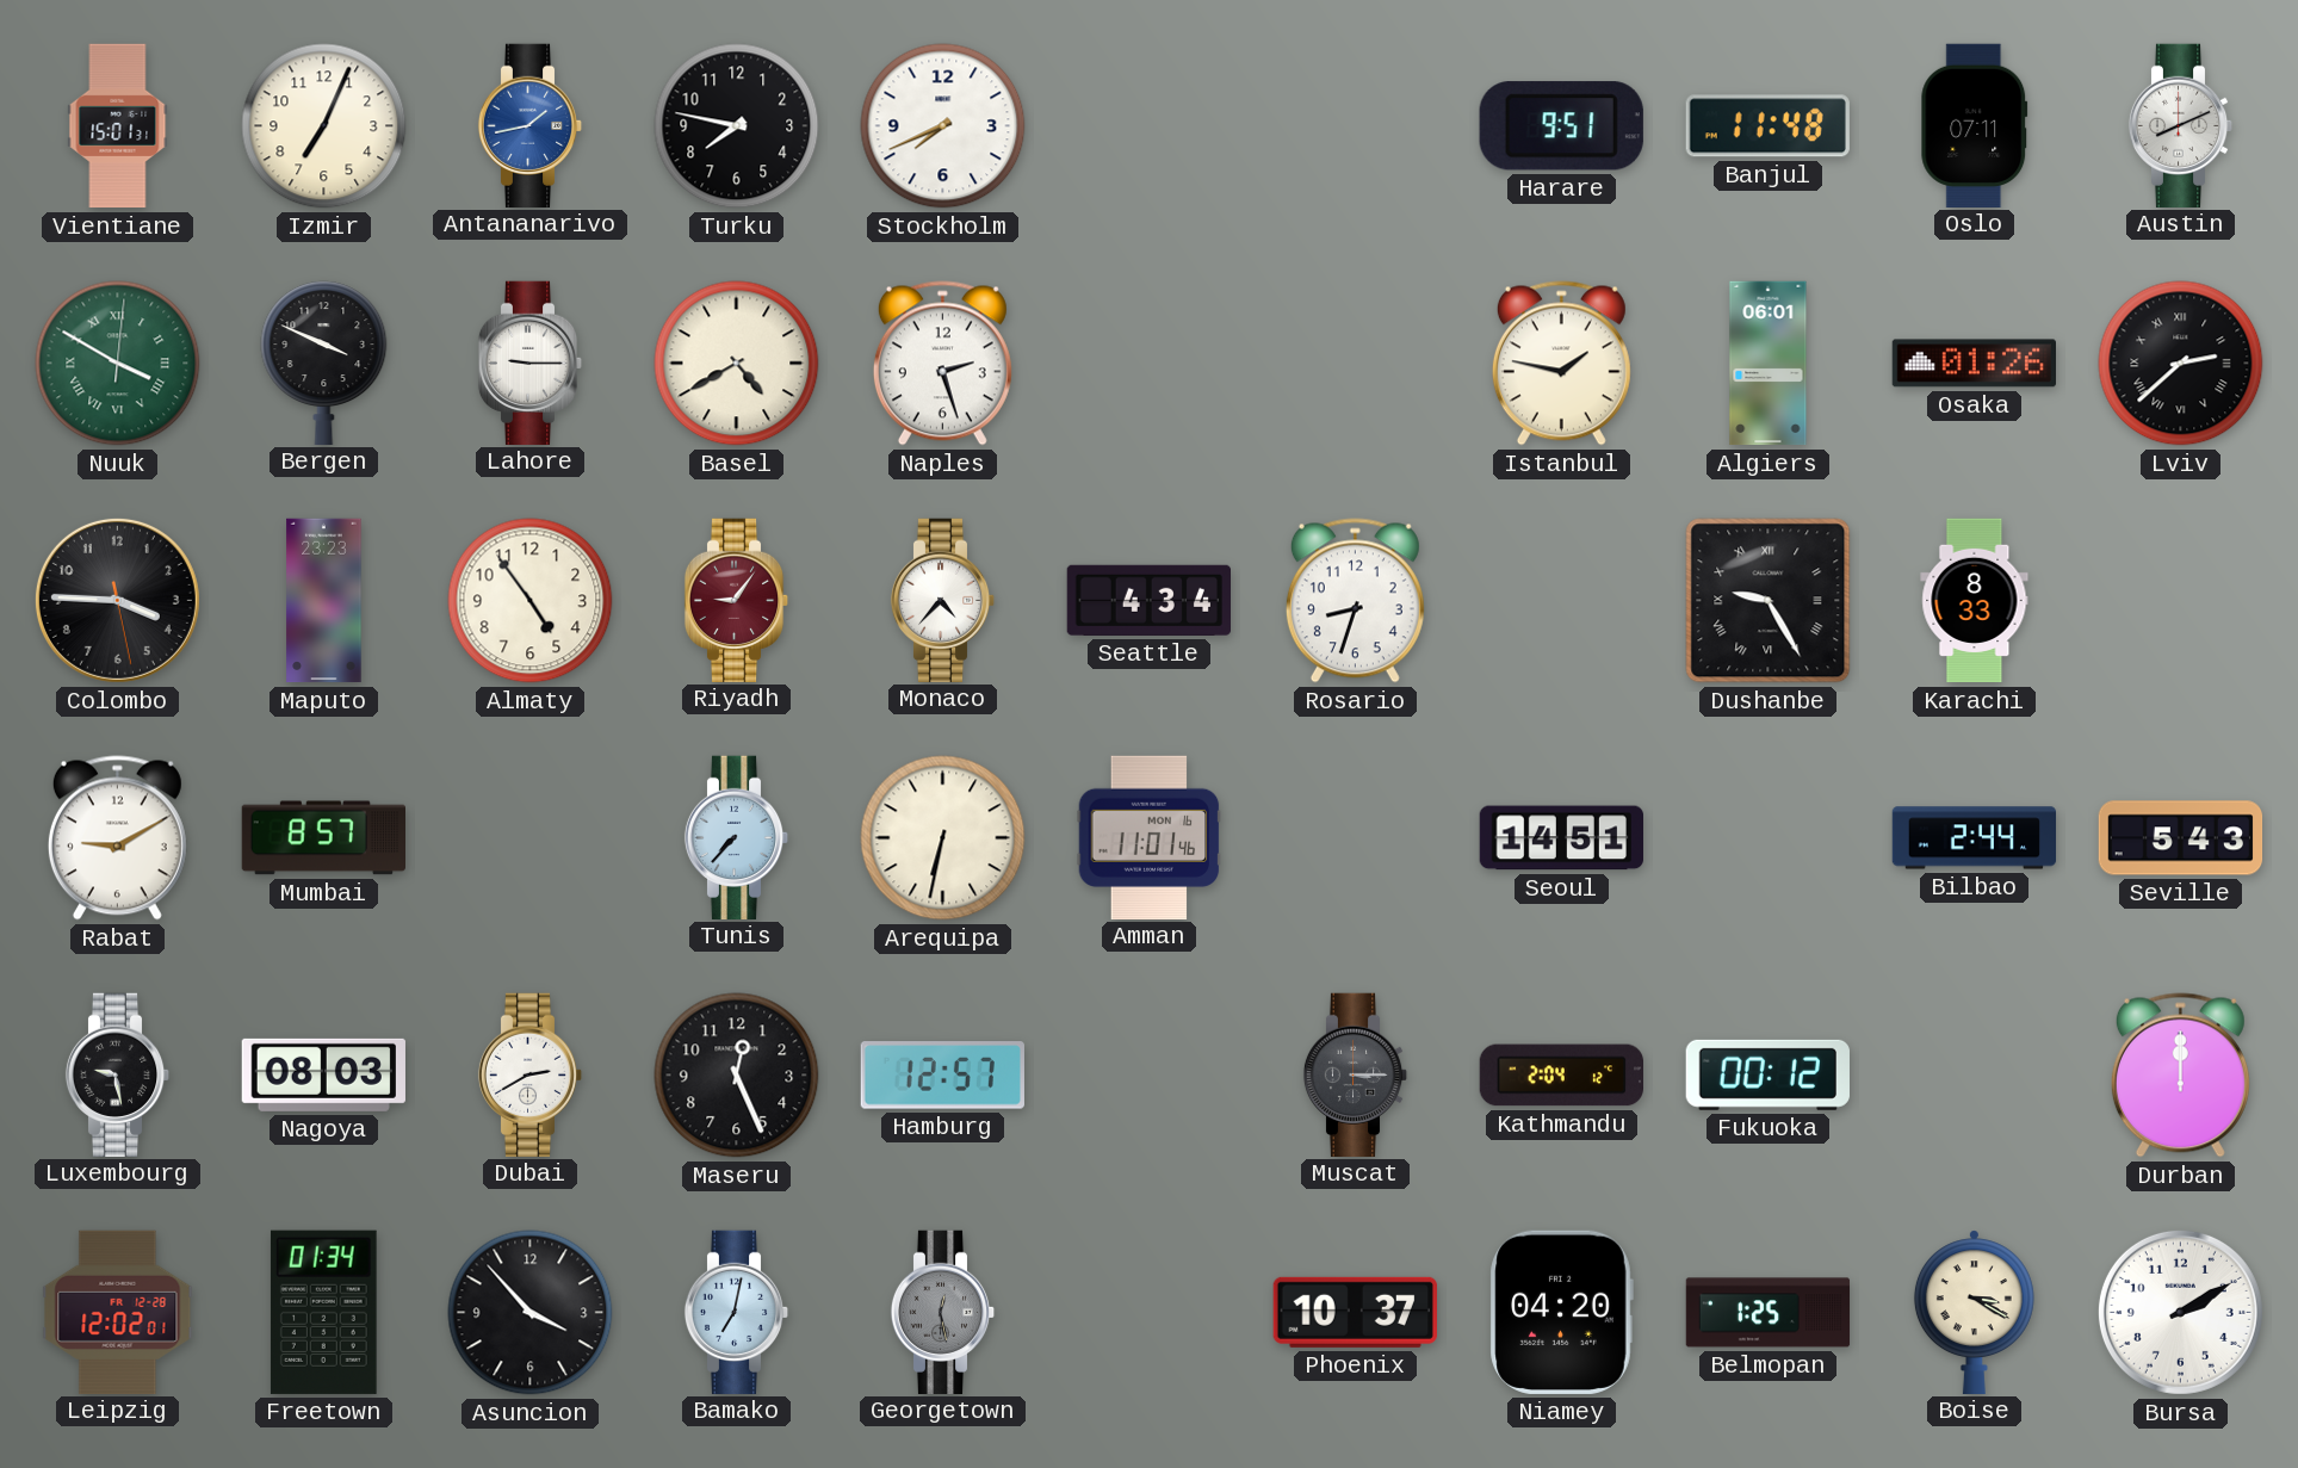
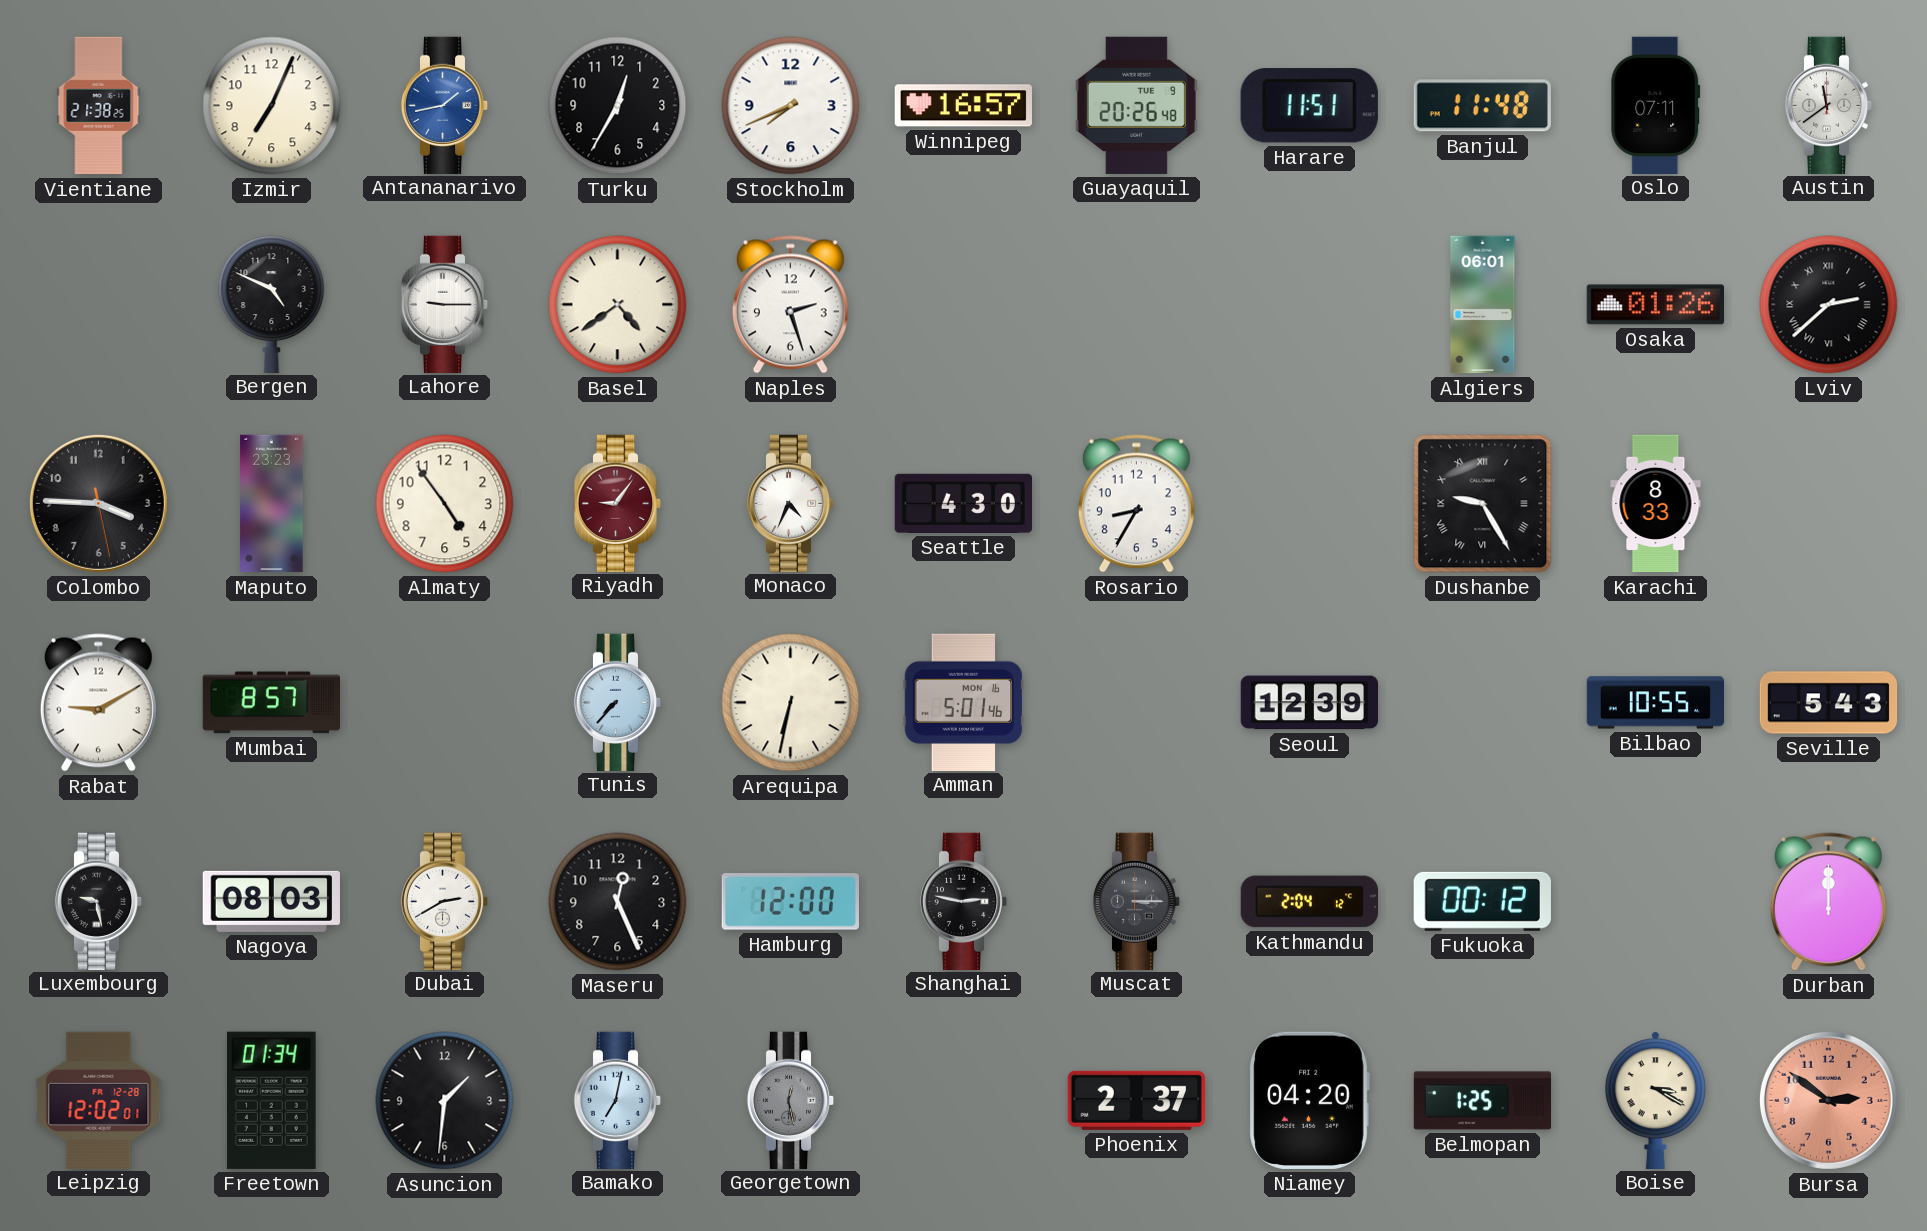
Vientiane: 15:01 -> 21:38 (99, 106)
Turku: 7:47 -> 12:35 (618, 106)
Winnipeg: none -> 16:57 (963, 106)
Guayaquil: none -> 20:26 (1136, 105)
Harare: 9:51 -> 11:51 (1309, 106)
Austin: 8:11 -> 11:39 (1829, 105)
Nuuk: 3:50 -> none (118, 364)
Bergen: 3:49 -> 4:49 (272, 304)
Basel: 4:40 -> 4:39 (618, 305)
Istanbul: 1:47 -> none (1561, 364)
Monaco: 4:37 -> 4:34 (791, 503)
Seattle: 4:34 -> 4:30 (963, 503)
Rosario: 8:33 -> 8:35 (1136, 504)
Amman: 11:01 -> 5:01 (964, 702)
Seoul: 14:51 -> 12:39 (1309, 703)
Bilbao: 2:44 -> 10:55 (1656, 703)
Hamburg: 12:57 -> 12:00 (790, 902)
Shanghai: none -> 2:47 (964, 901)
Asuncion: 3:53 -> 1:31 (445, 1101)
Phoenix: 10:37 -> 2:37 (1136, 1100)
Bursa: 2:10 -> 2:51 (1828, 1100)
Bursa dial: white -> salmon (1828, 1100)
